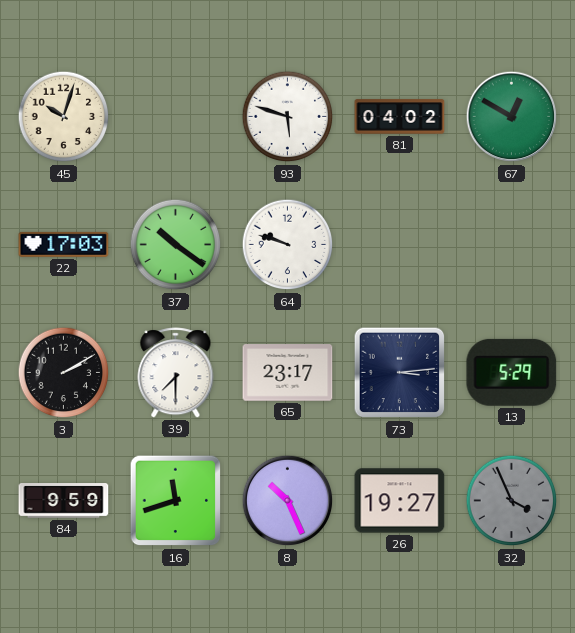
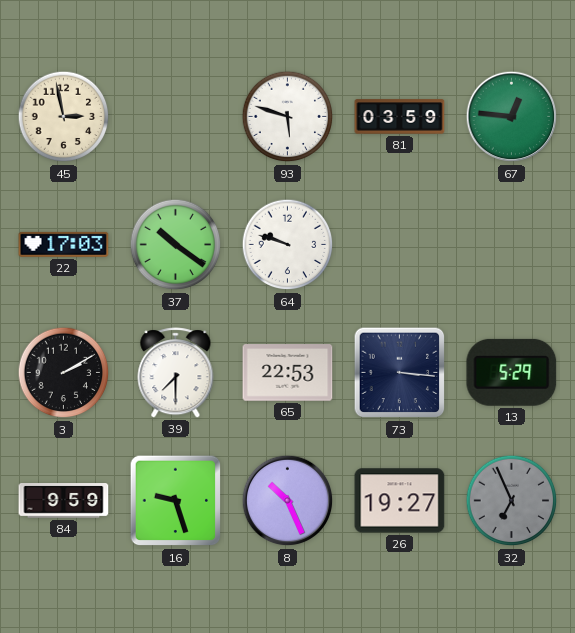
45: 10:03 -> 2:58 (64, 117)
81: 04:02 -> 03:59 (400, 117)
67: 12:50 -> 12:46 (512, 117)
65: 23:17 -> 22:53 (288, 373)
73: 3:14 -> 3:16 (400, 373)
16: 11:42 -> 9:27 (176, 501)
32: 3:56 -> 6:56 (512, 501)
